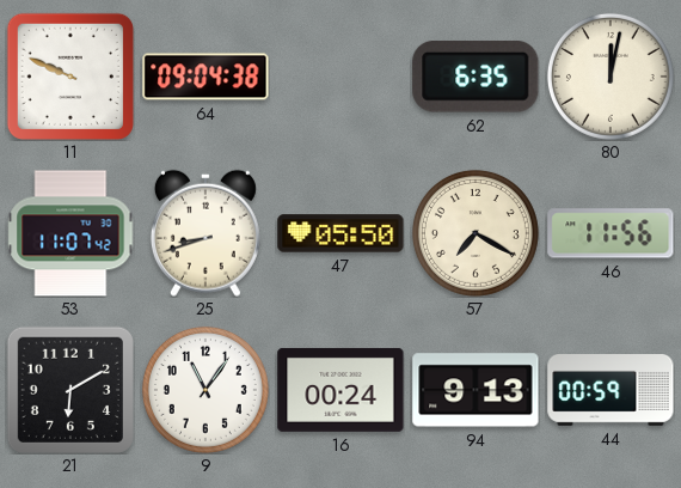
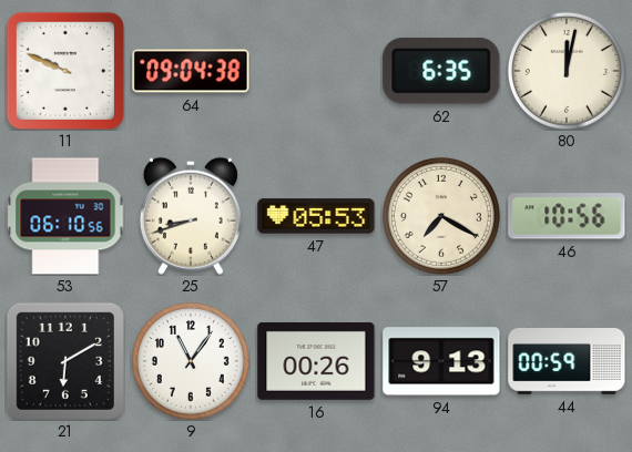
53: 11:07 -> 06:10 (65, 216)
47: 05:50 -> 05:53 (316, 216)
46: 11:56 -> 10:56 (567, 216)
16: 00:24 -> 00:26 (316, 361)
